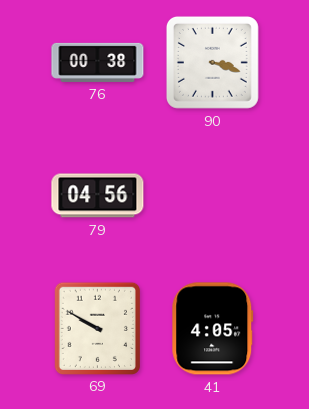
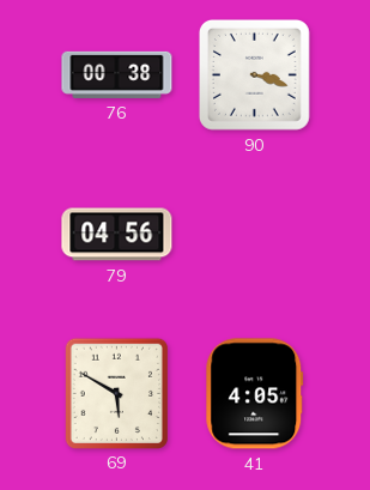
69: 9:50 -> 5:50 (116, 393)
